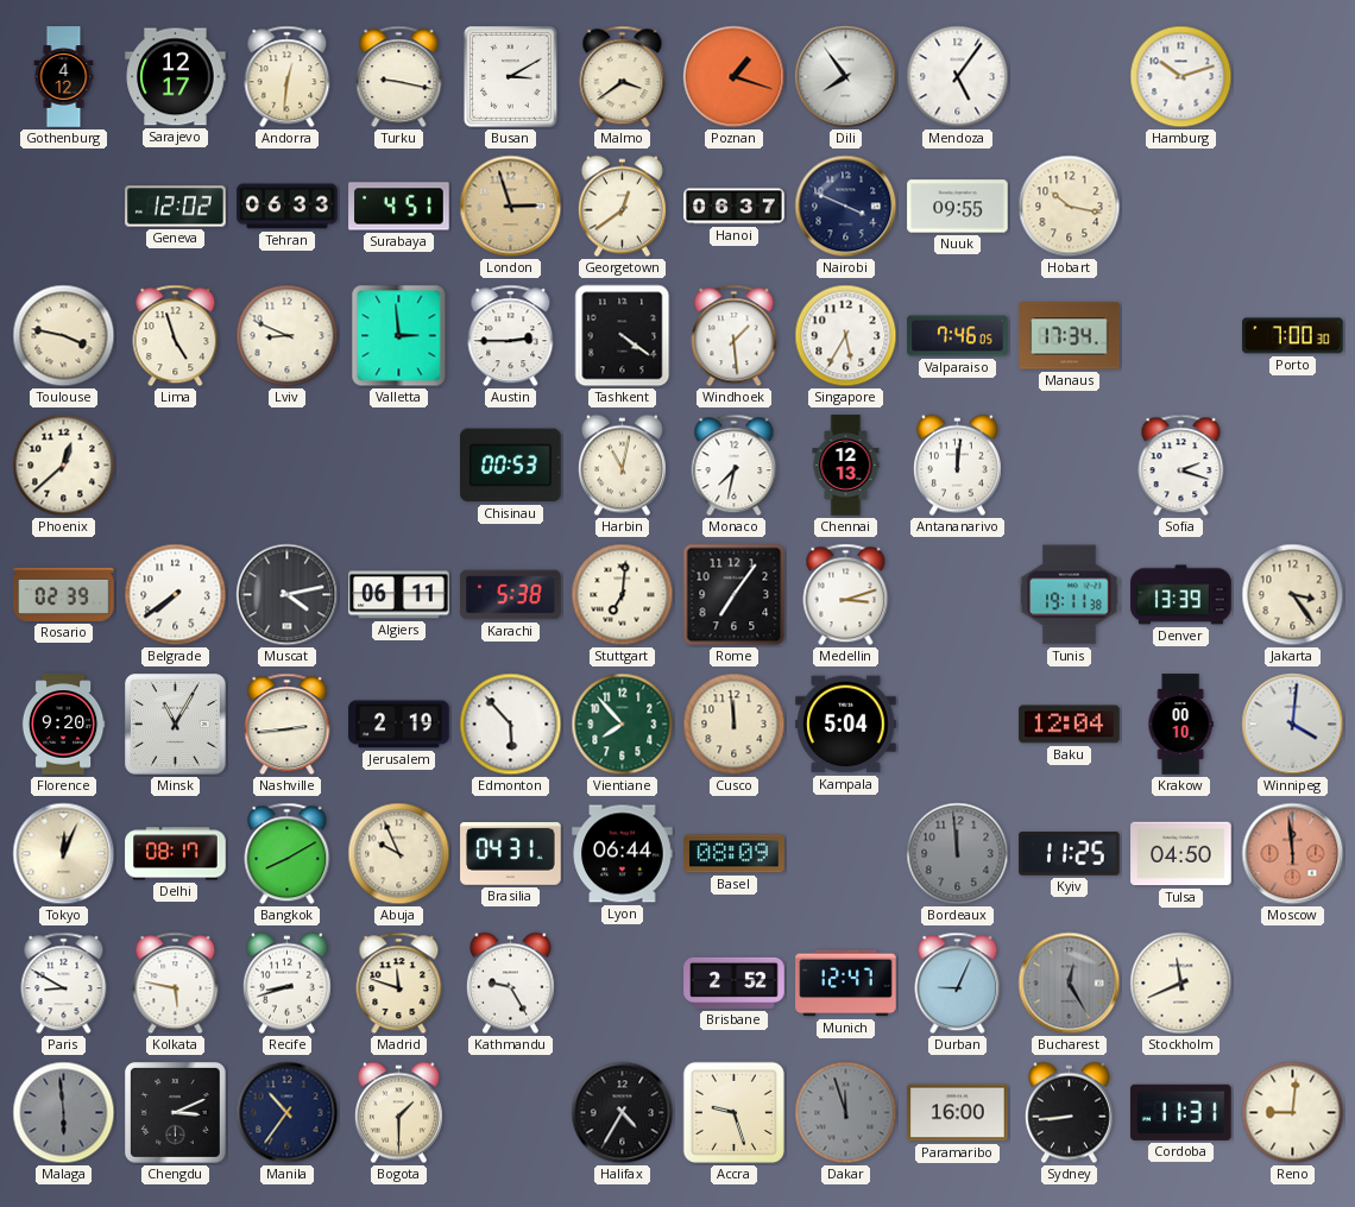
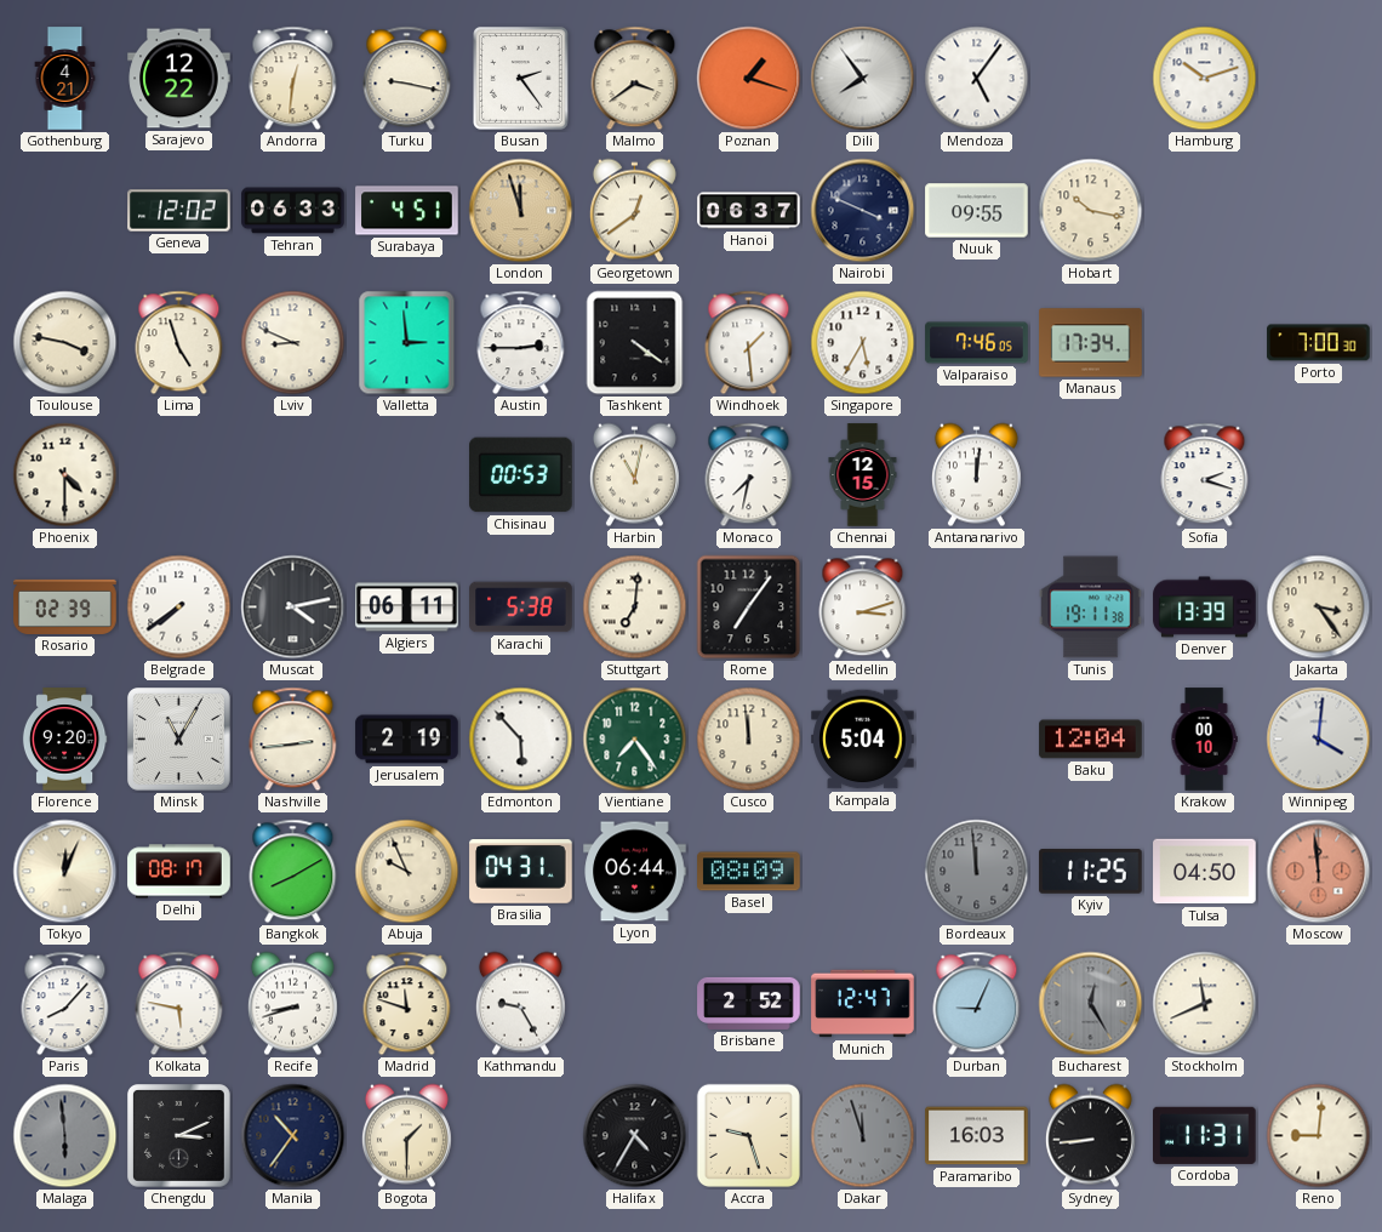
Gothenburg: 4:12 -> 4:21 (65, 79)
Sarajevo: 12:17 -> 12:22 (179, 79)
Busan: 3:10 -> 2:24 (521, 79)
London: 2:57 -> 11:57 (521, 211)
Phoenix: 12:38 -> 4:30 (65, 475)
Chennai: 12:13 -> 12:15 (863, 475)
Vientiane: 7:53 -> 7:24 (635, 740)
Paris: 8:50 -> 8:07 (65, 1004)
Paramaribo: 16:00 -> 16:03 (977, 1136)
